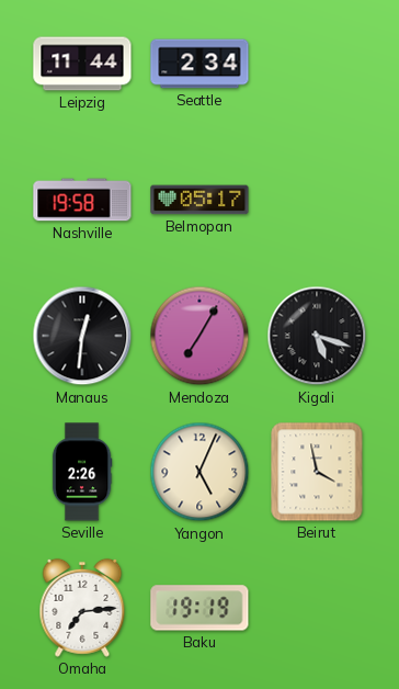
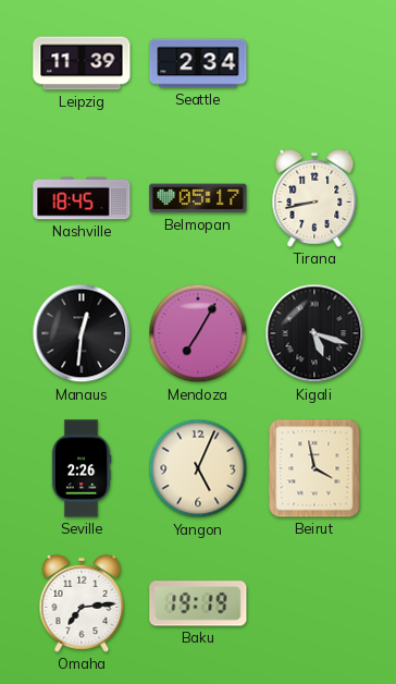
Leipzig: 11:44 -> 11:39 (82, 63)
Nashville: 19:58 -> 18:45 (82, 198)
Tirana: none -> 8:43 (314, 198)
